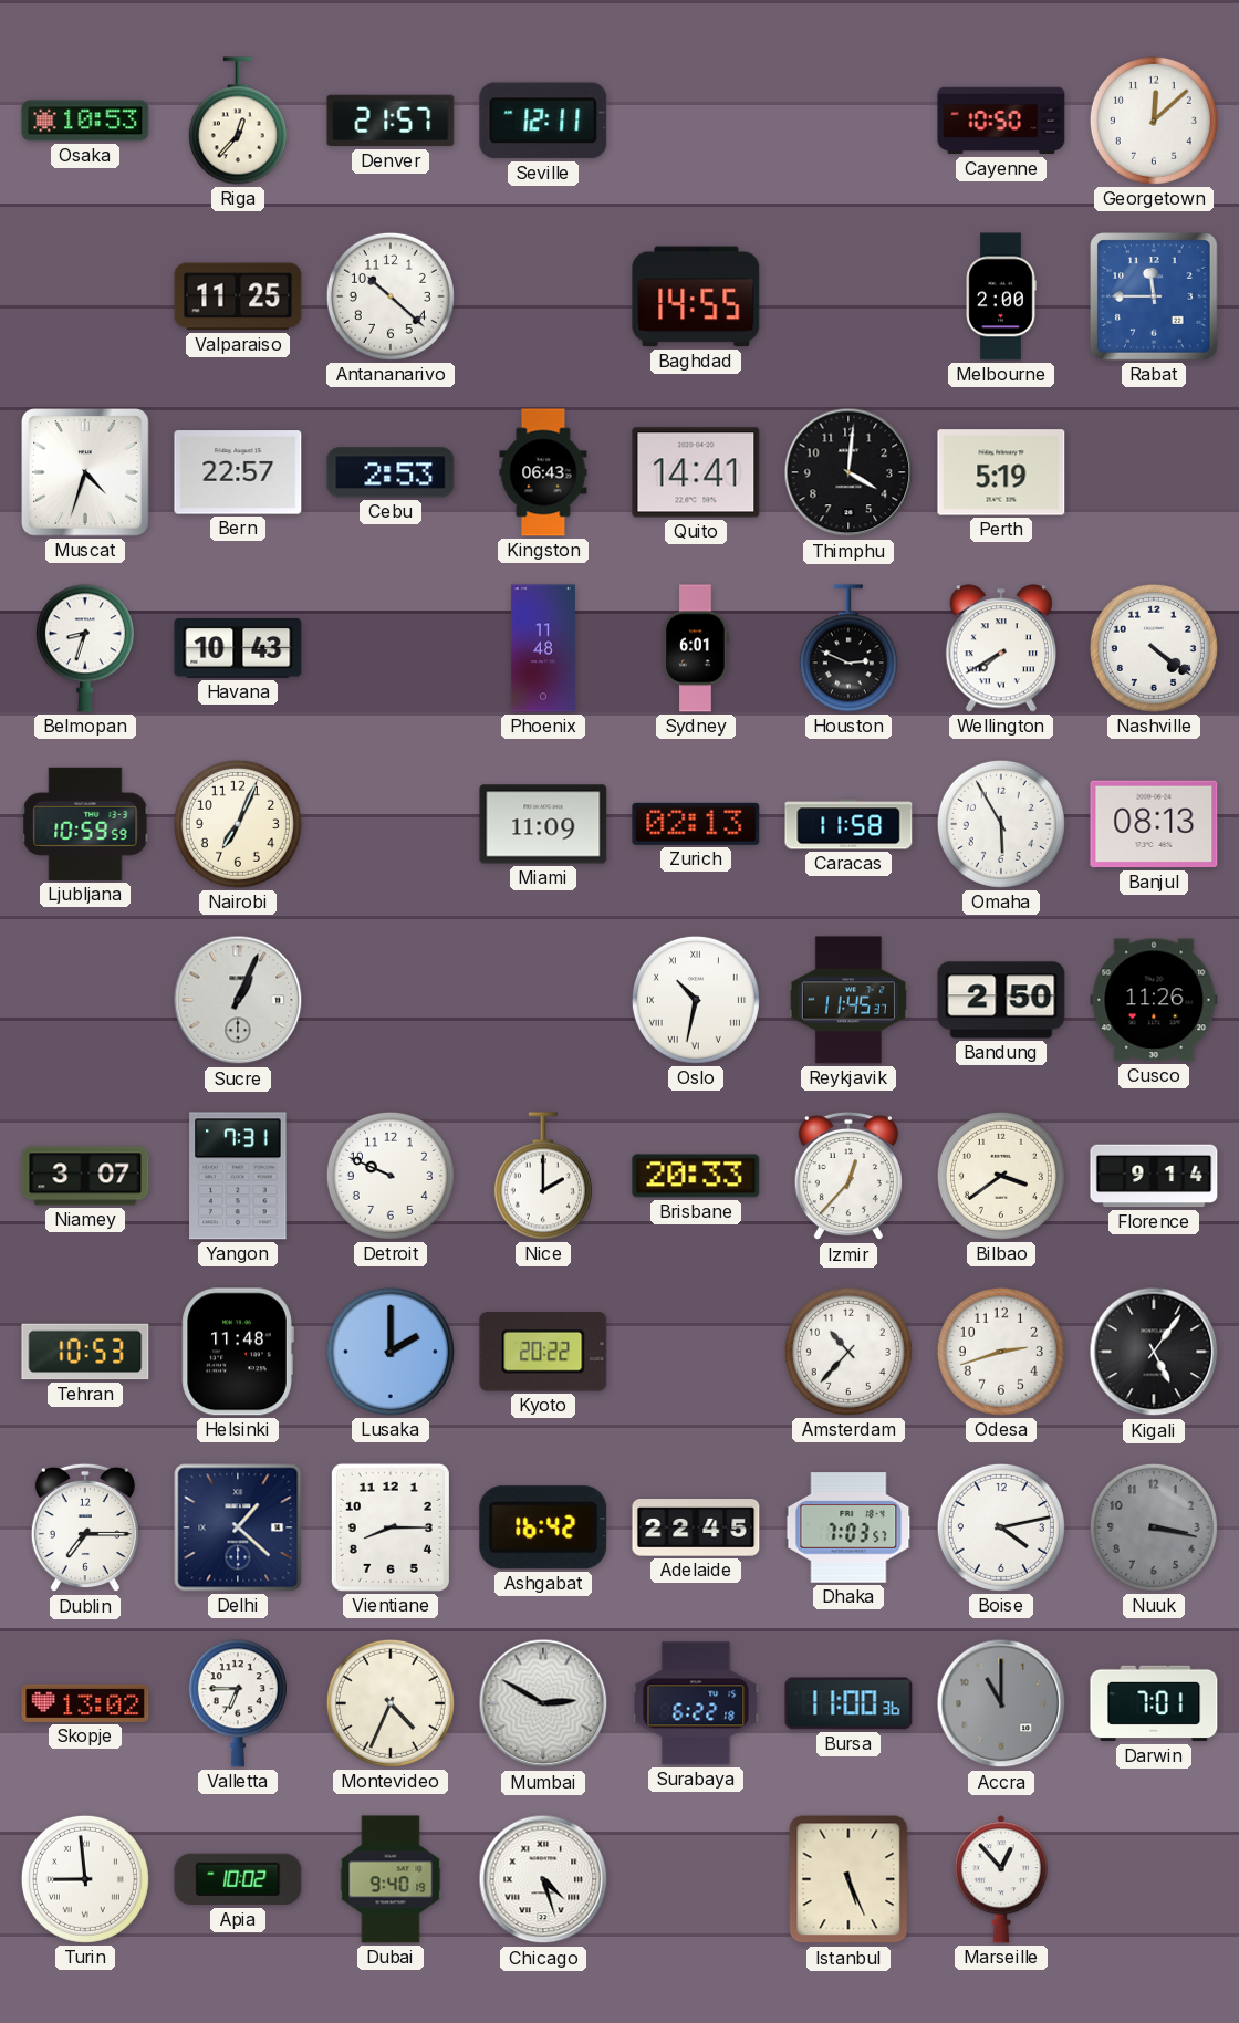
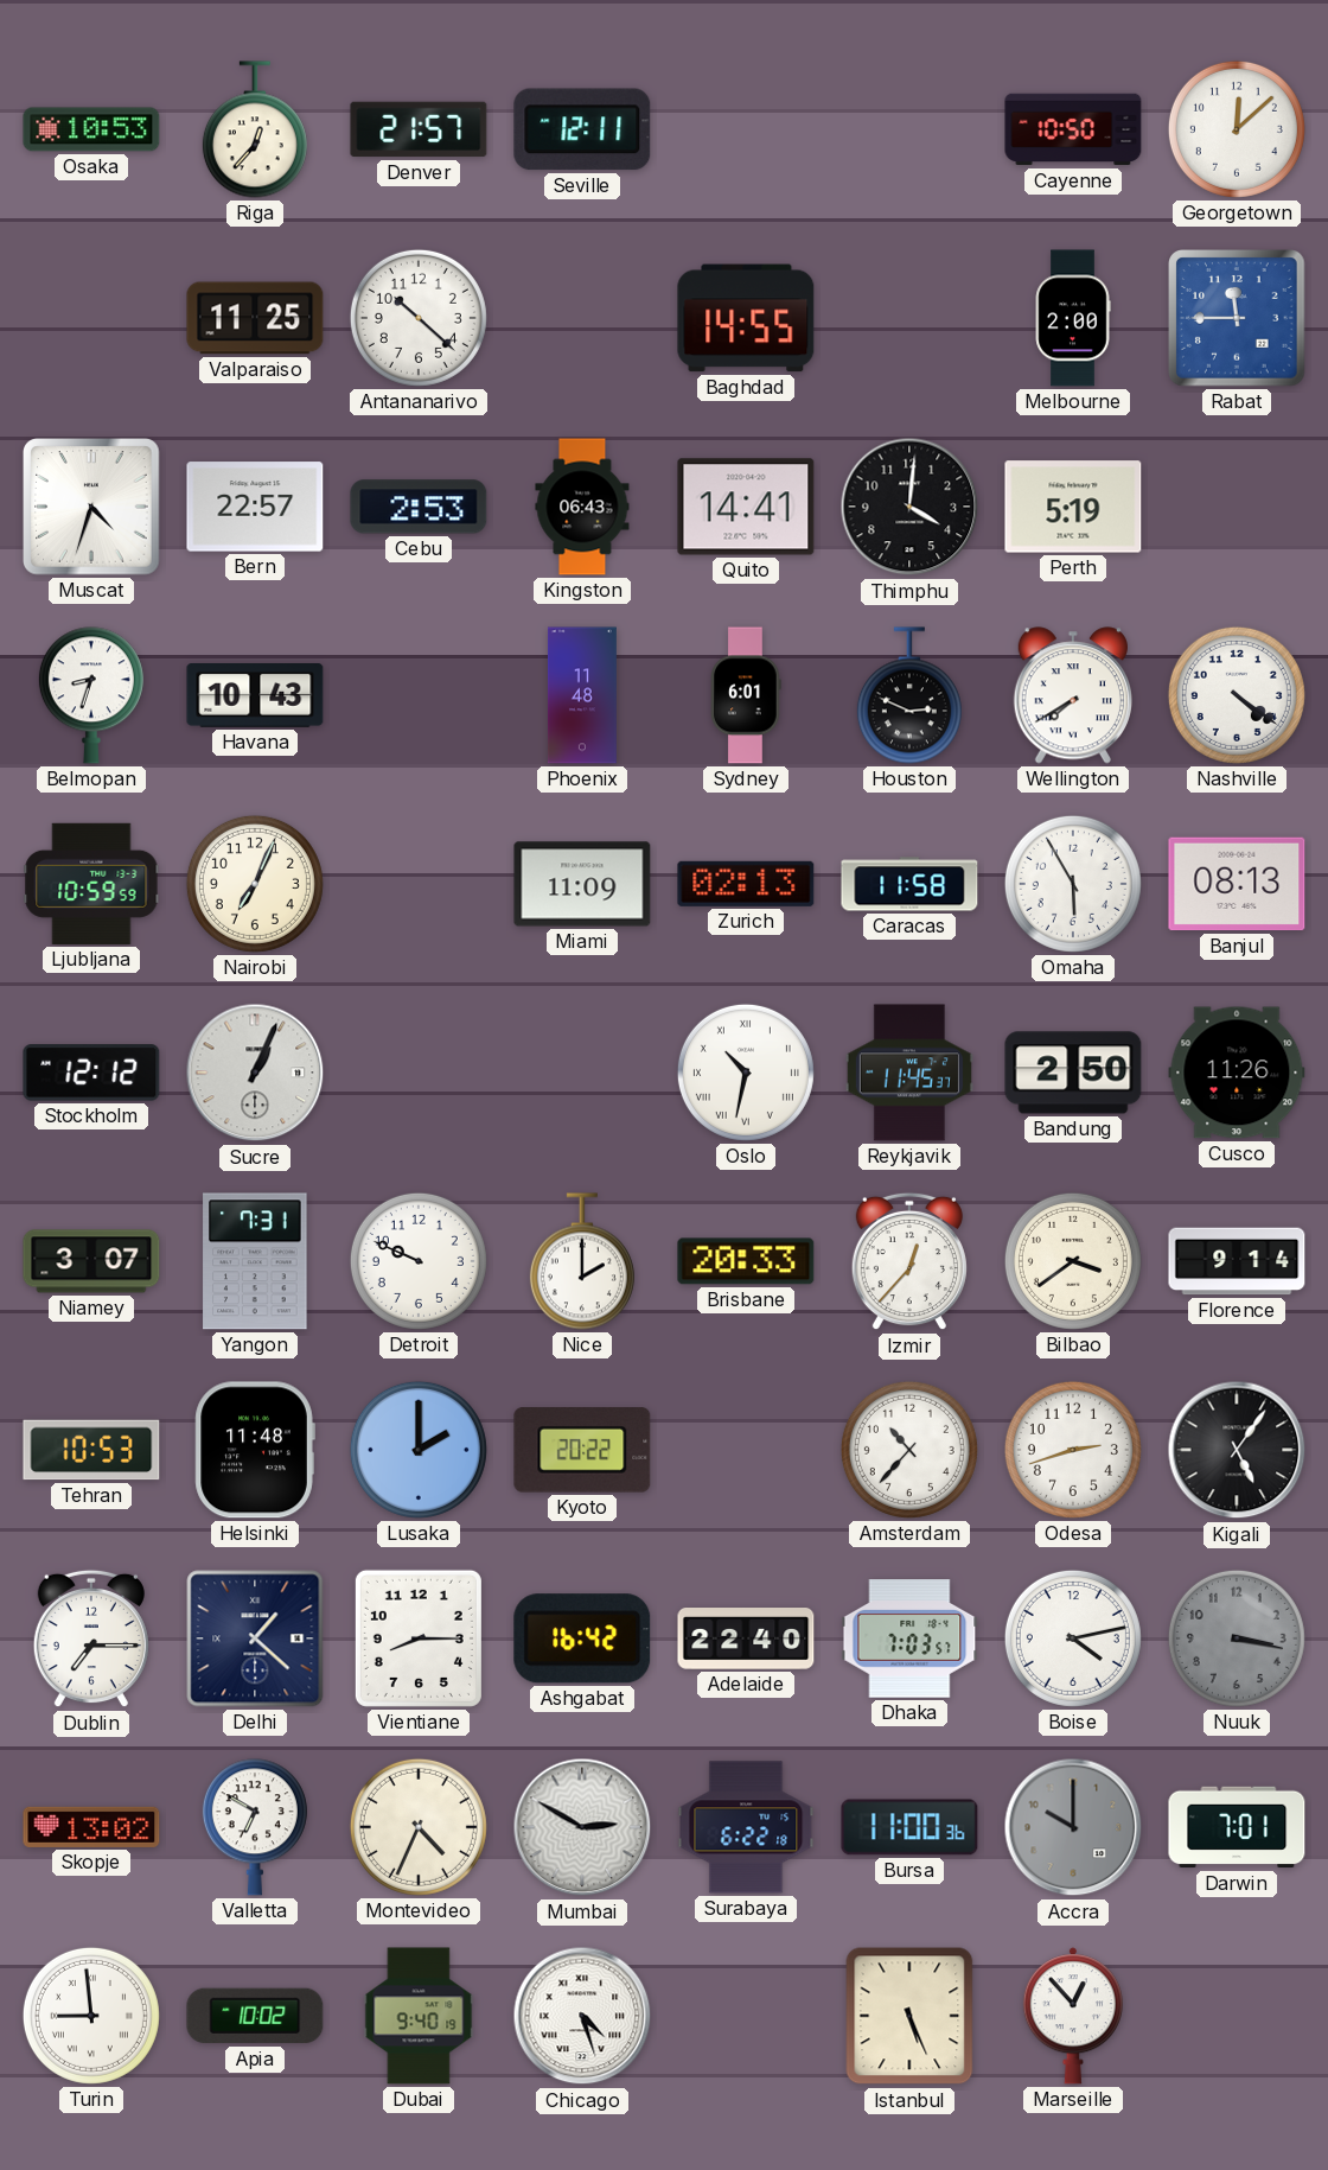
Stockholm: none -> 12:12 (91, 1073)
Adelaide: 22:45 -> 22:40 (746, 1640)
Valletta: 6:45 -> 6:50 (255, 1827)
Accra: 11:00 -> 10:00 (1073, 1827)
